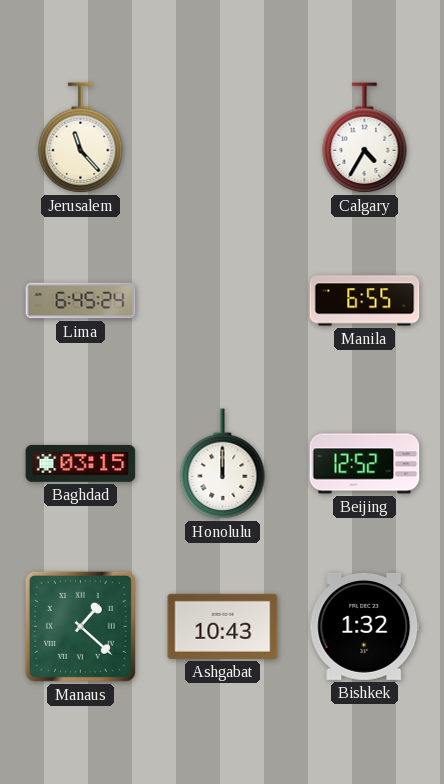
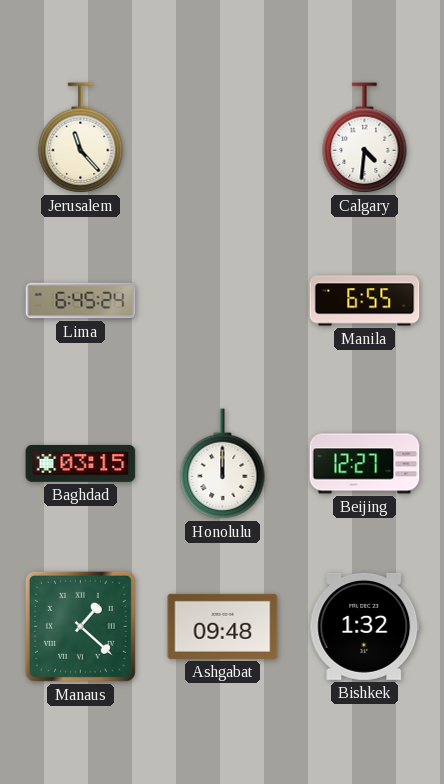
Calgary: 4:35 -> 4:31 (365, 138)
Beijing: 12:52 -> 12:27 (365, 464)
Ashgabat: 10:43 -> 09:48 (223, 626)
